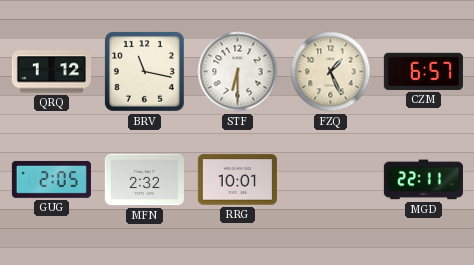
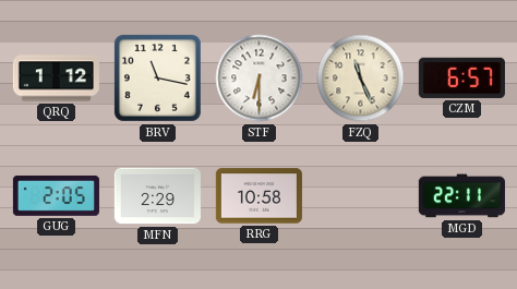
FZQ: 1:26 -> 11:26 (361, 79)
MFN: 2:32 -> 2:29 (157, 196)
RRG: 10:01 -> 10:58 (258, 196)
